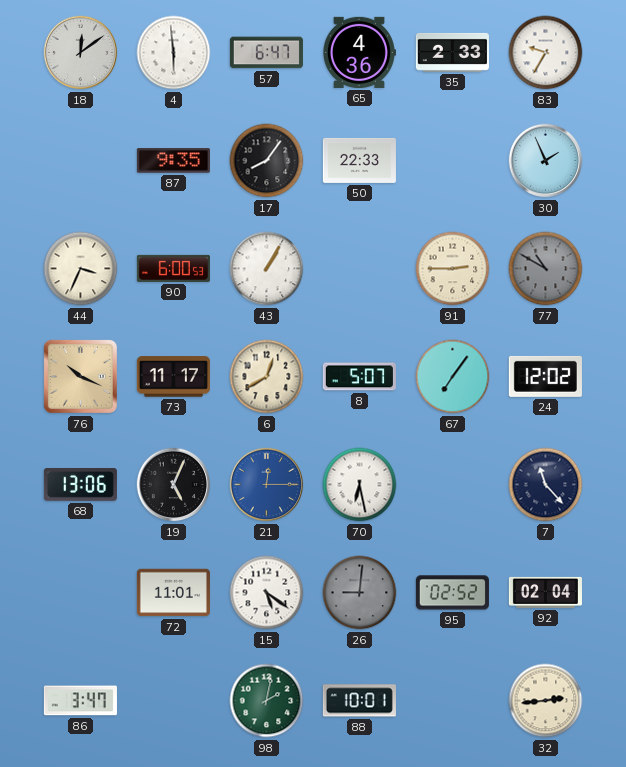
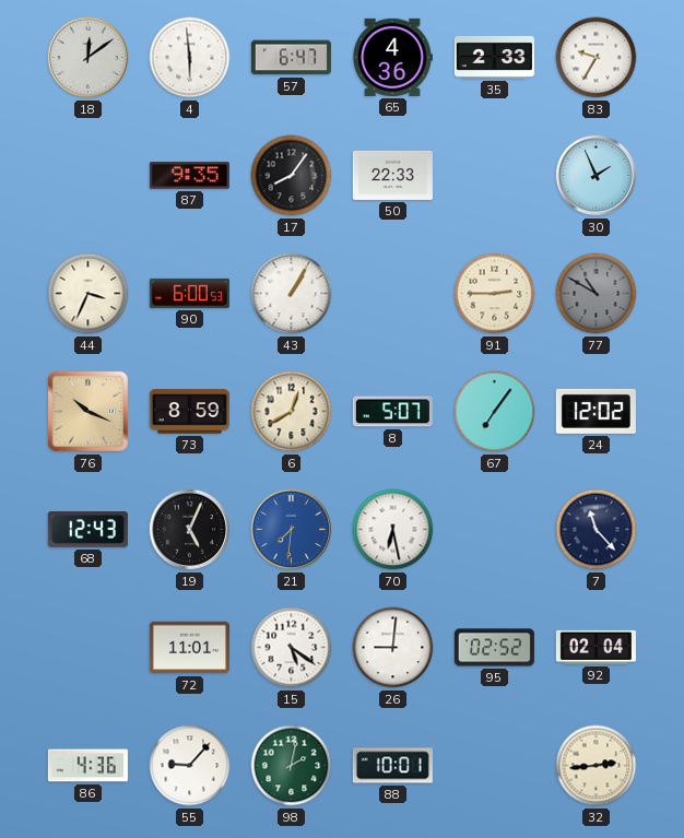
73: 11:17 -> 8:59 (189, 412)
68: 13:06 -> 12:43 (87, 530)
21: 12:15 -> 7:31 (292, 530)
26 dial: grey -> white (393, 648)
86: 3:47 -> 4:36 (87, 766)
55: none -> 9:07 (190, 766)
